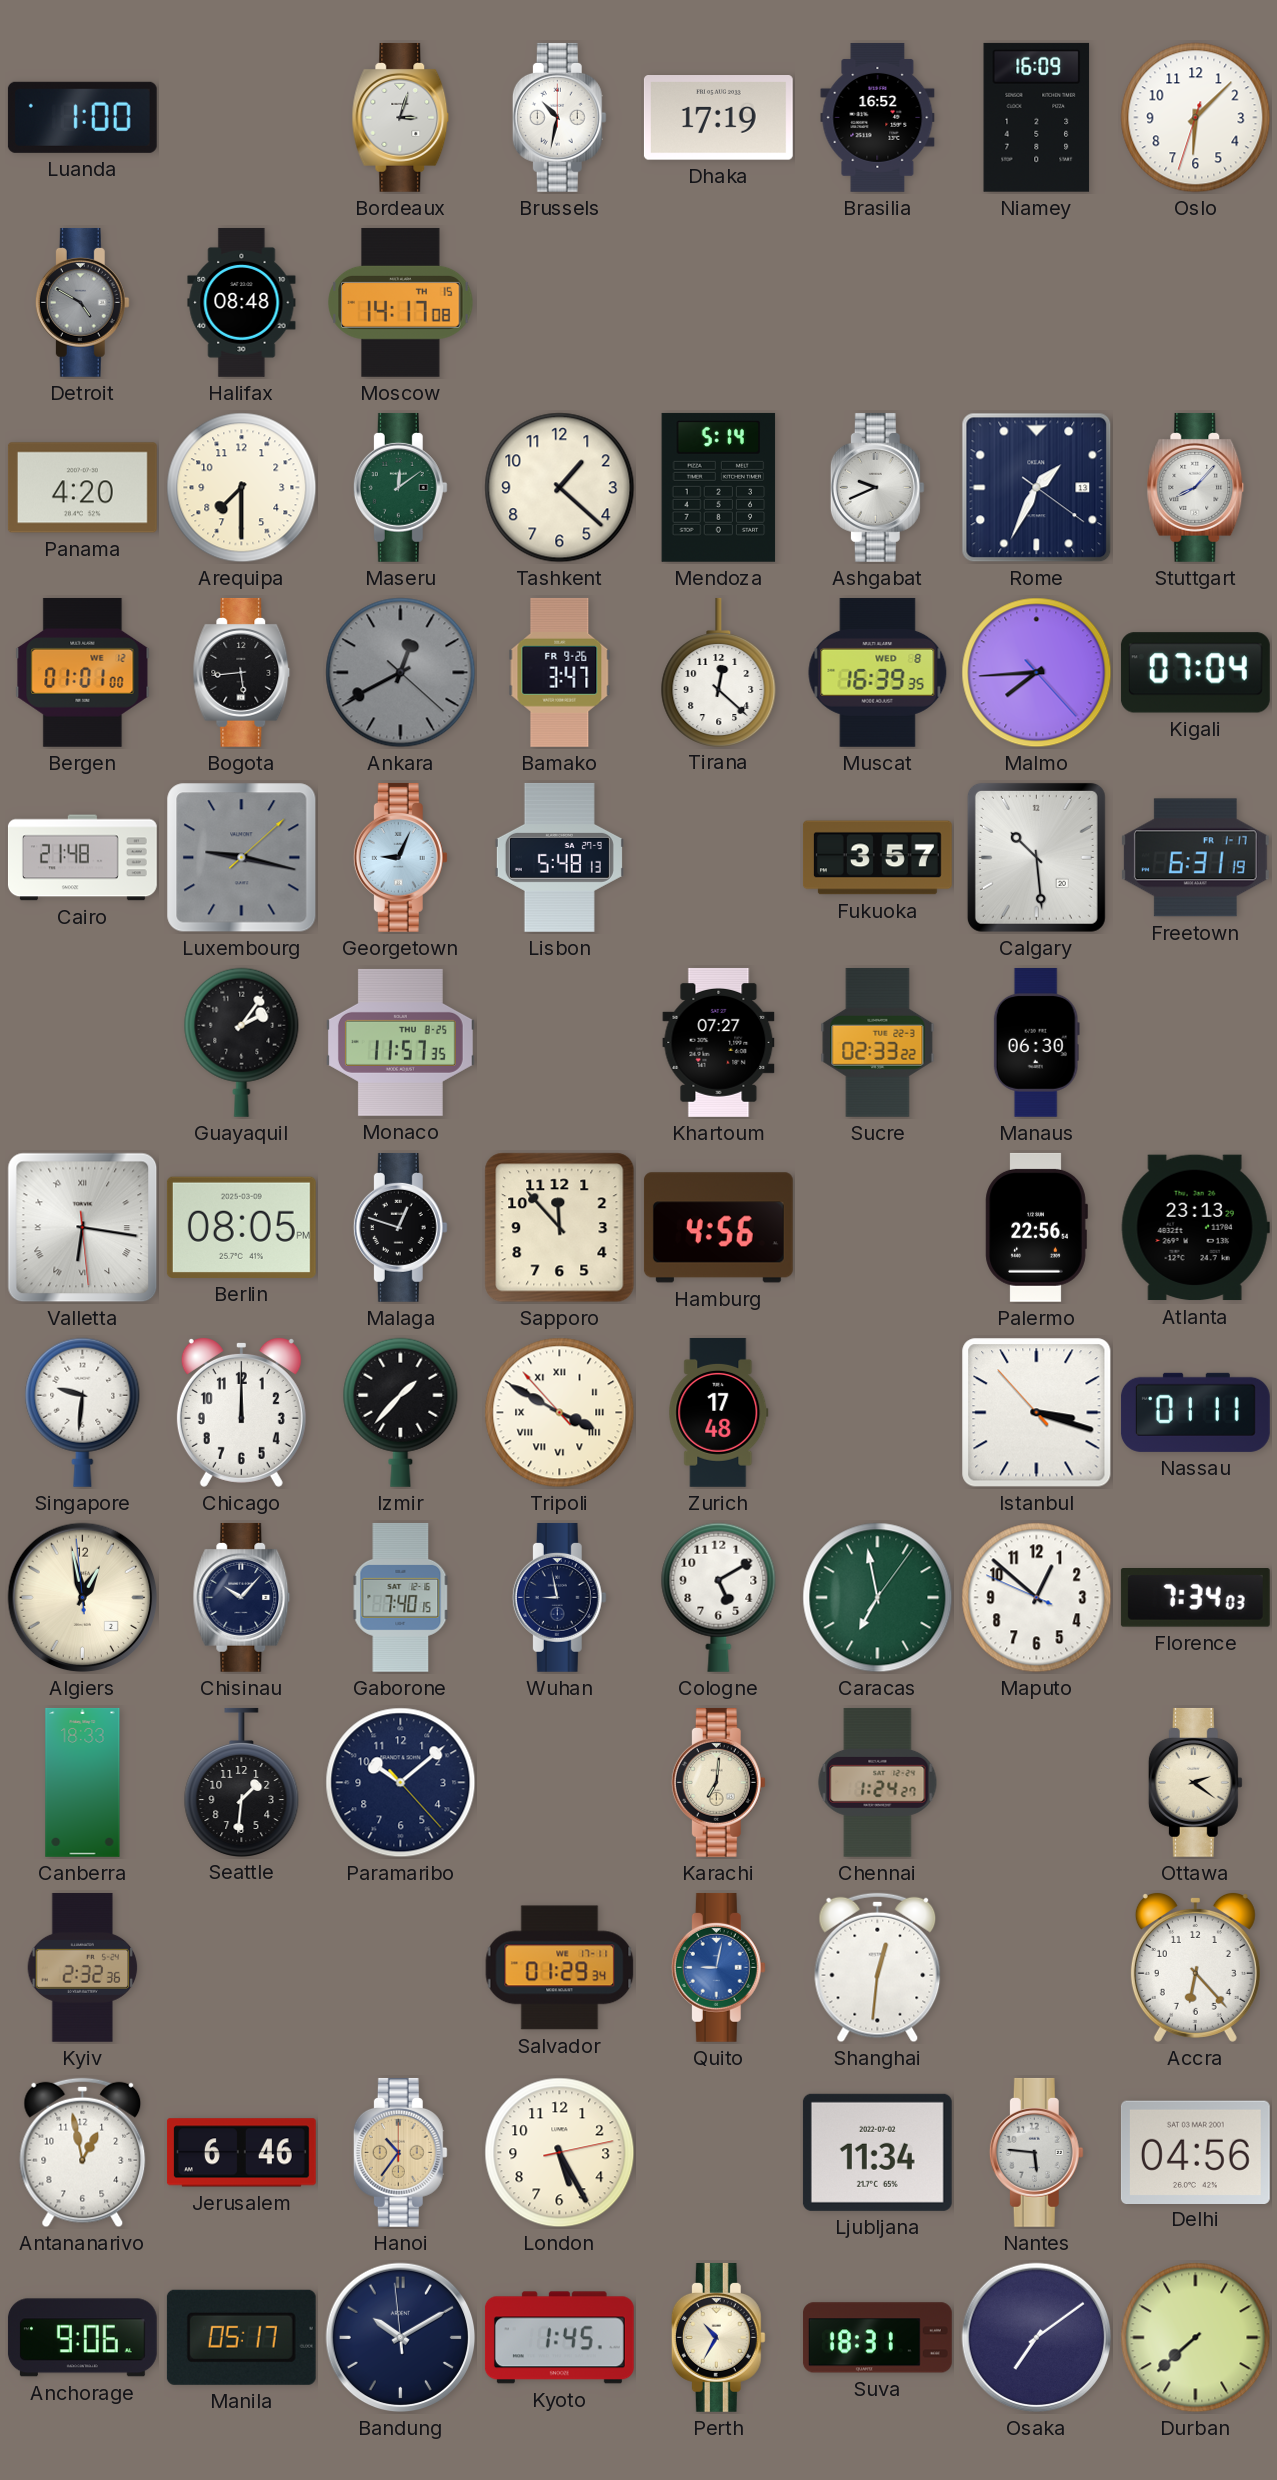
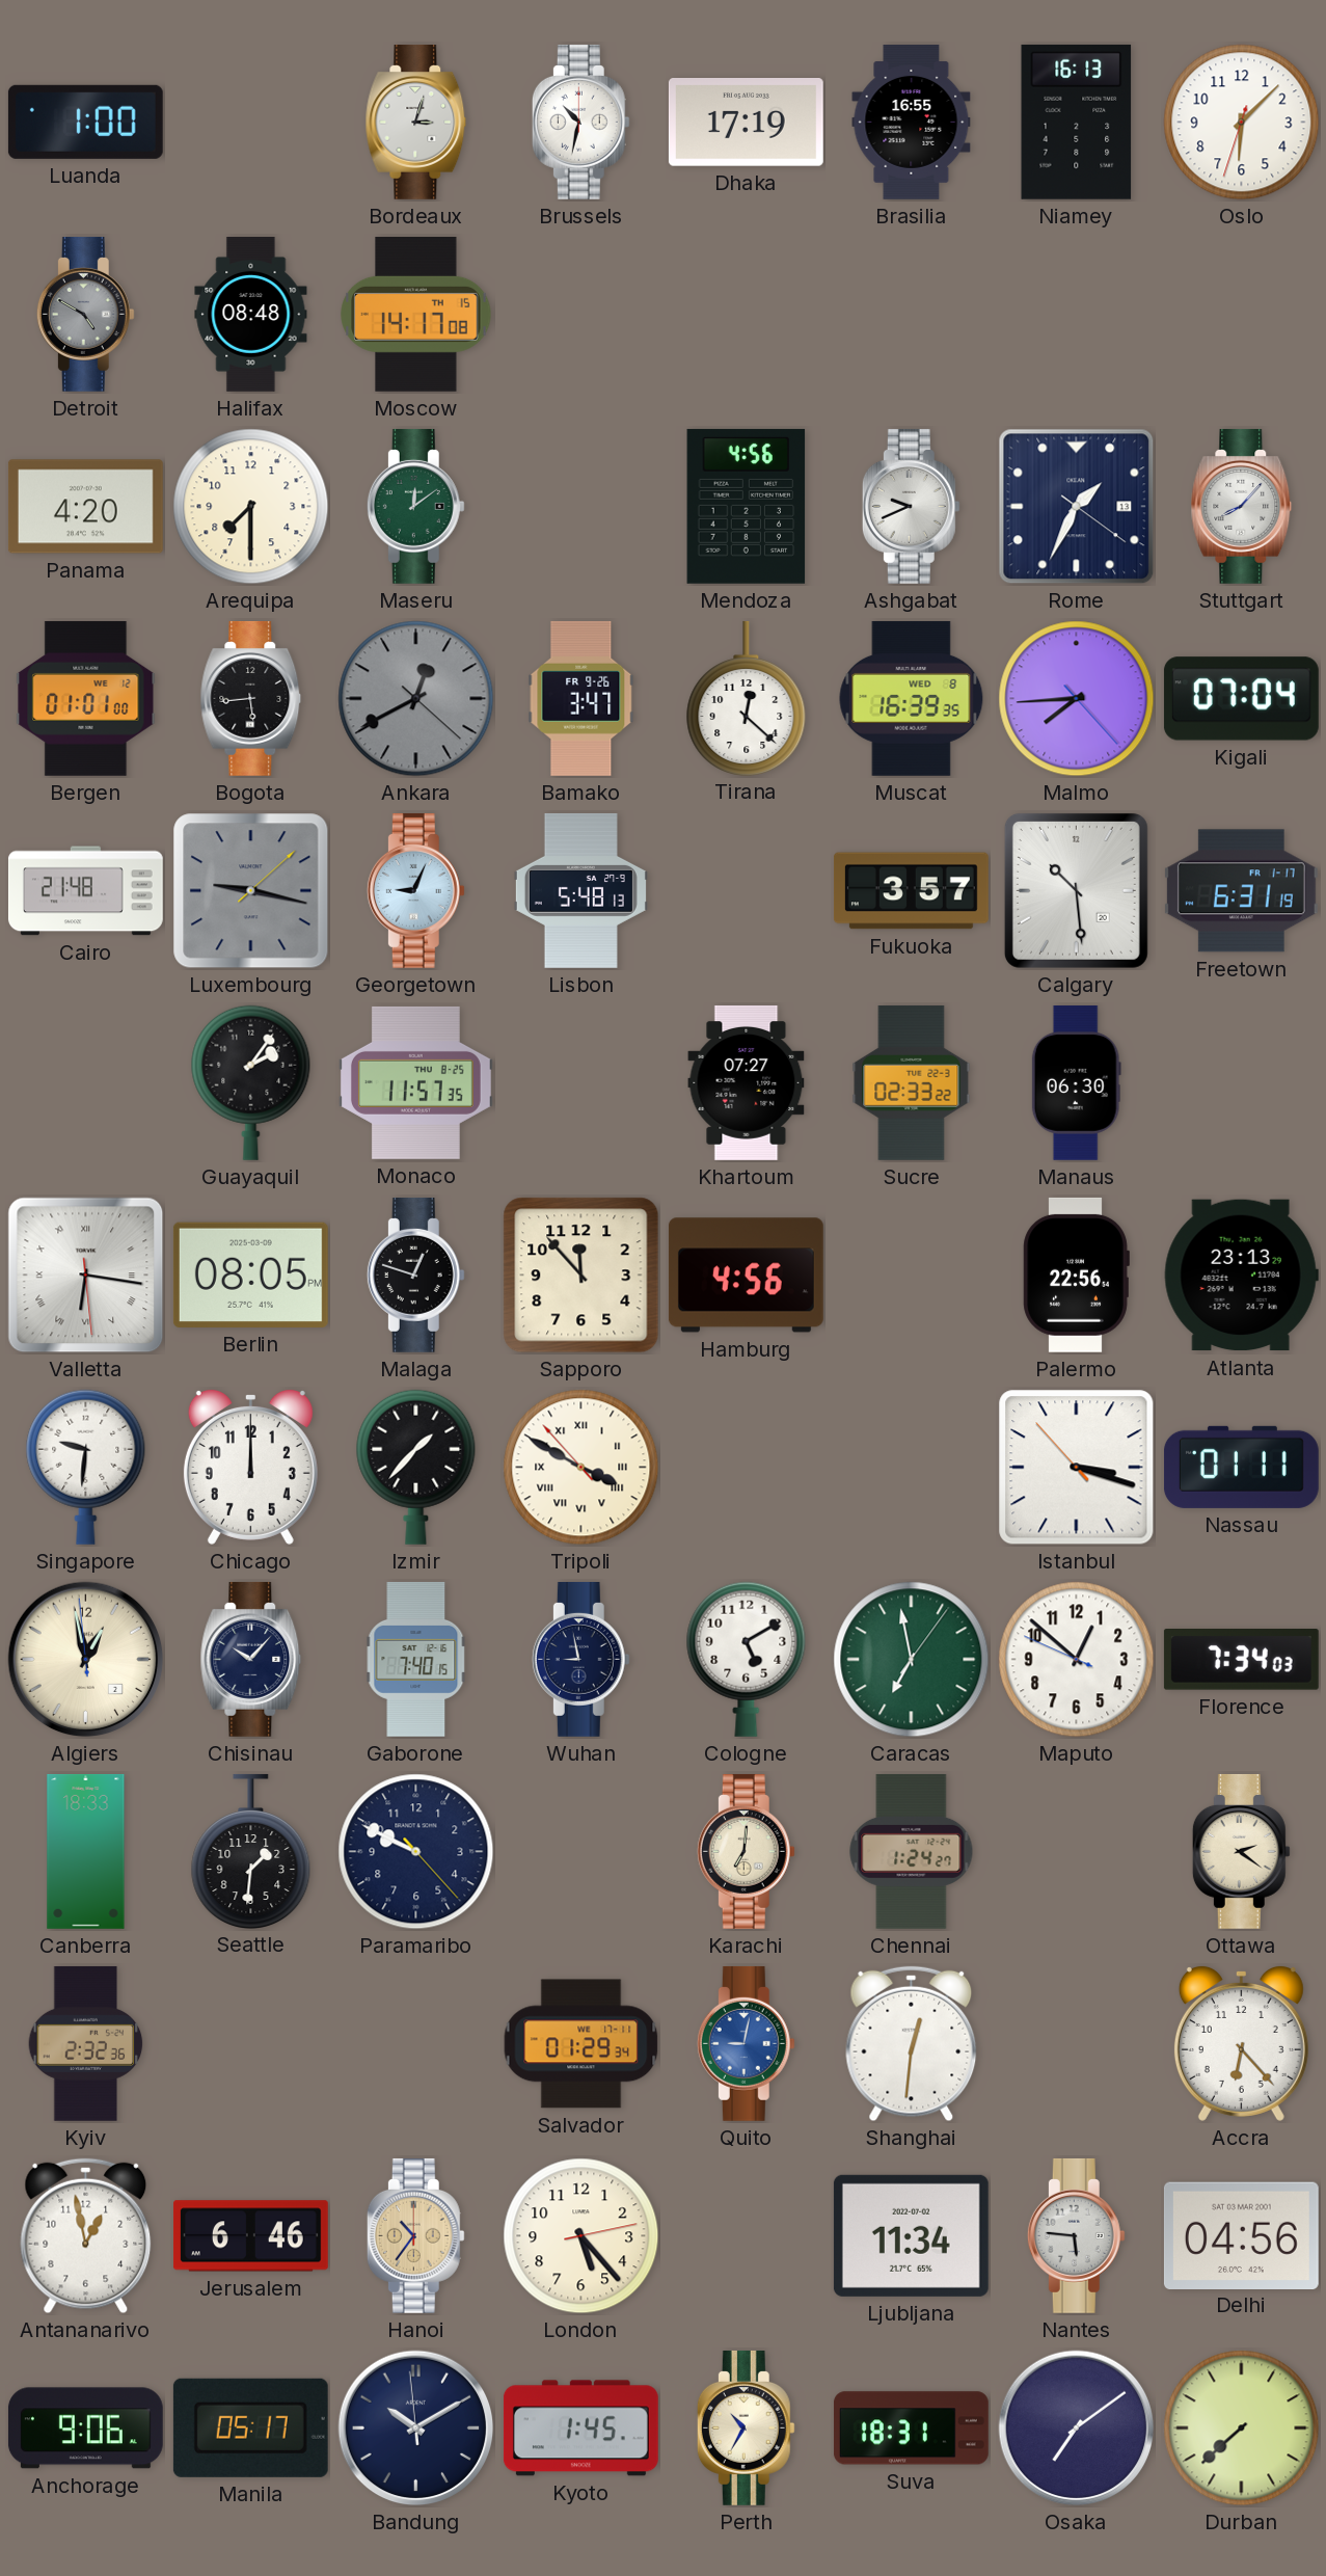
Brasilia: 16:52 -> 16:55 (912, 122)
Niamey: 16:09 -> 16:13 (1077, 122)
Tashkent: 1:22 -> none (560, 488)
Mendoza: 5:14 -> 4:56 (747, 506)
Zurich: 17:48 -> none (719, 1412)
Paramaribo: 10:08 -> 9:49 (416, 1852)
London: 5:25 -> 5:23 (581, 2236)
